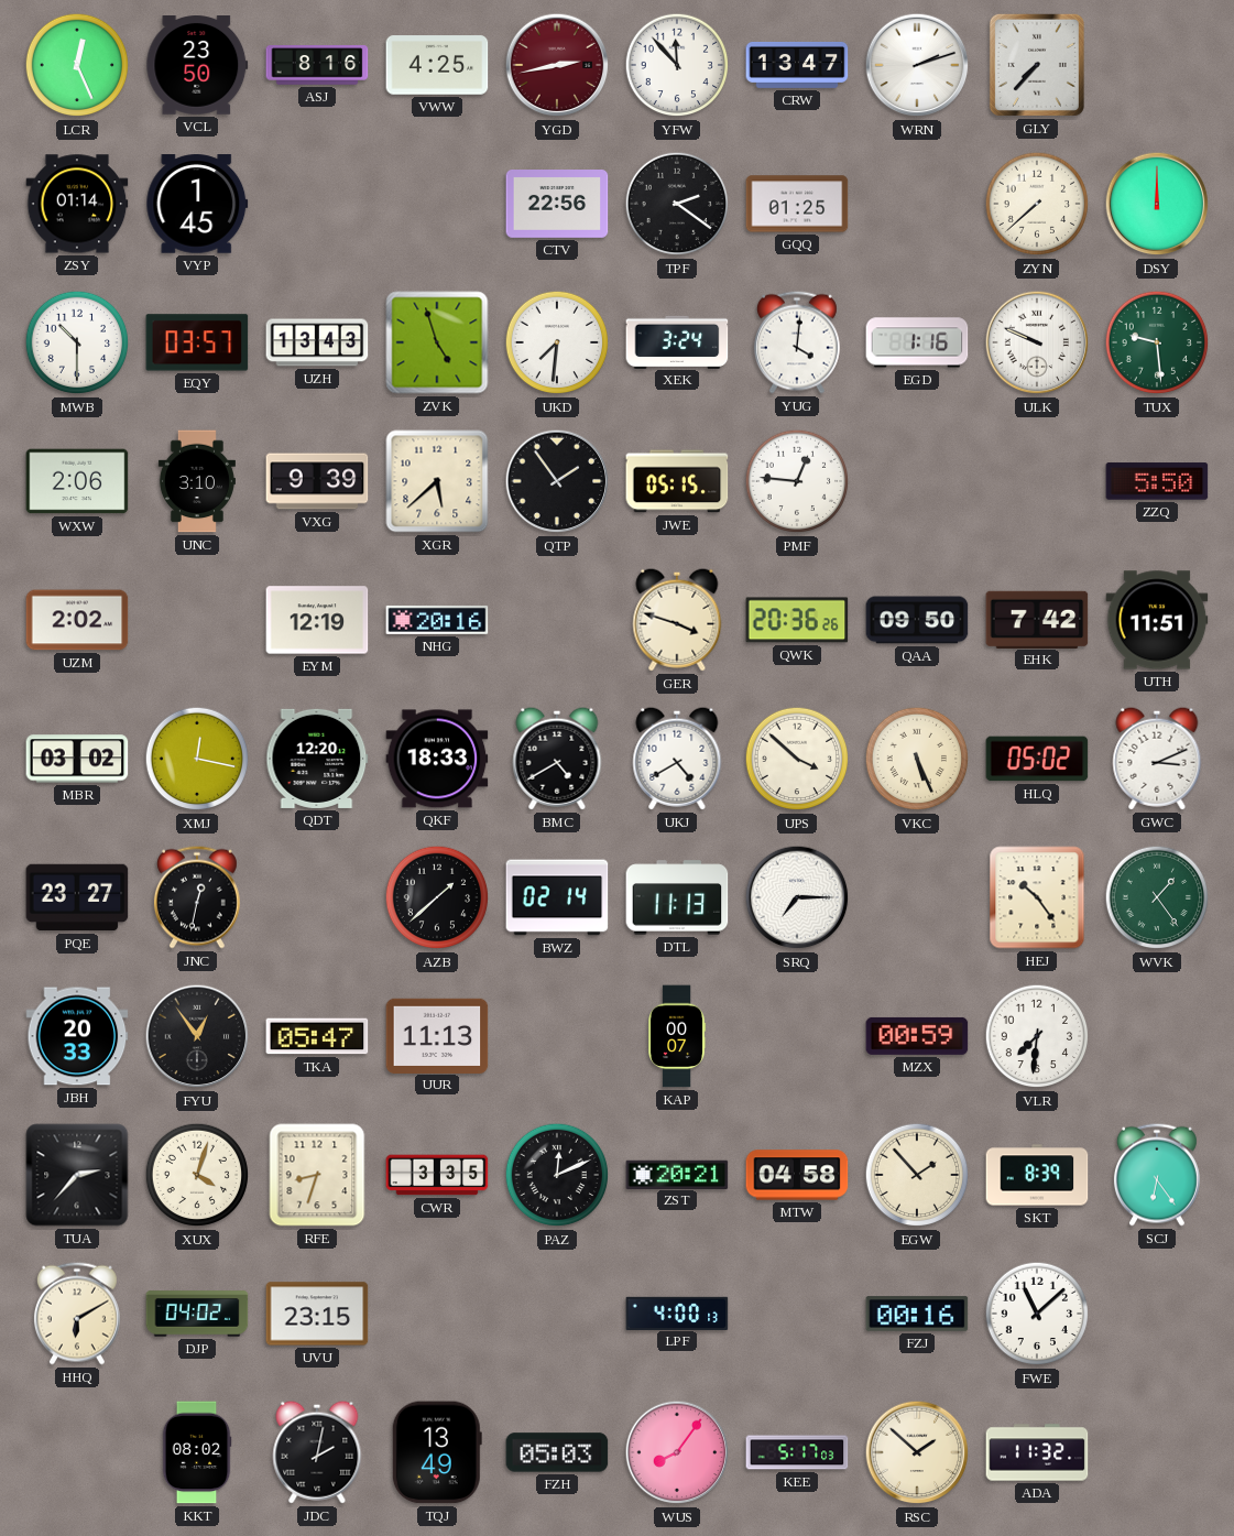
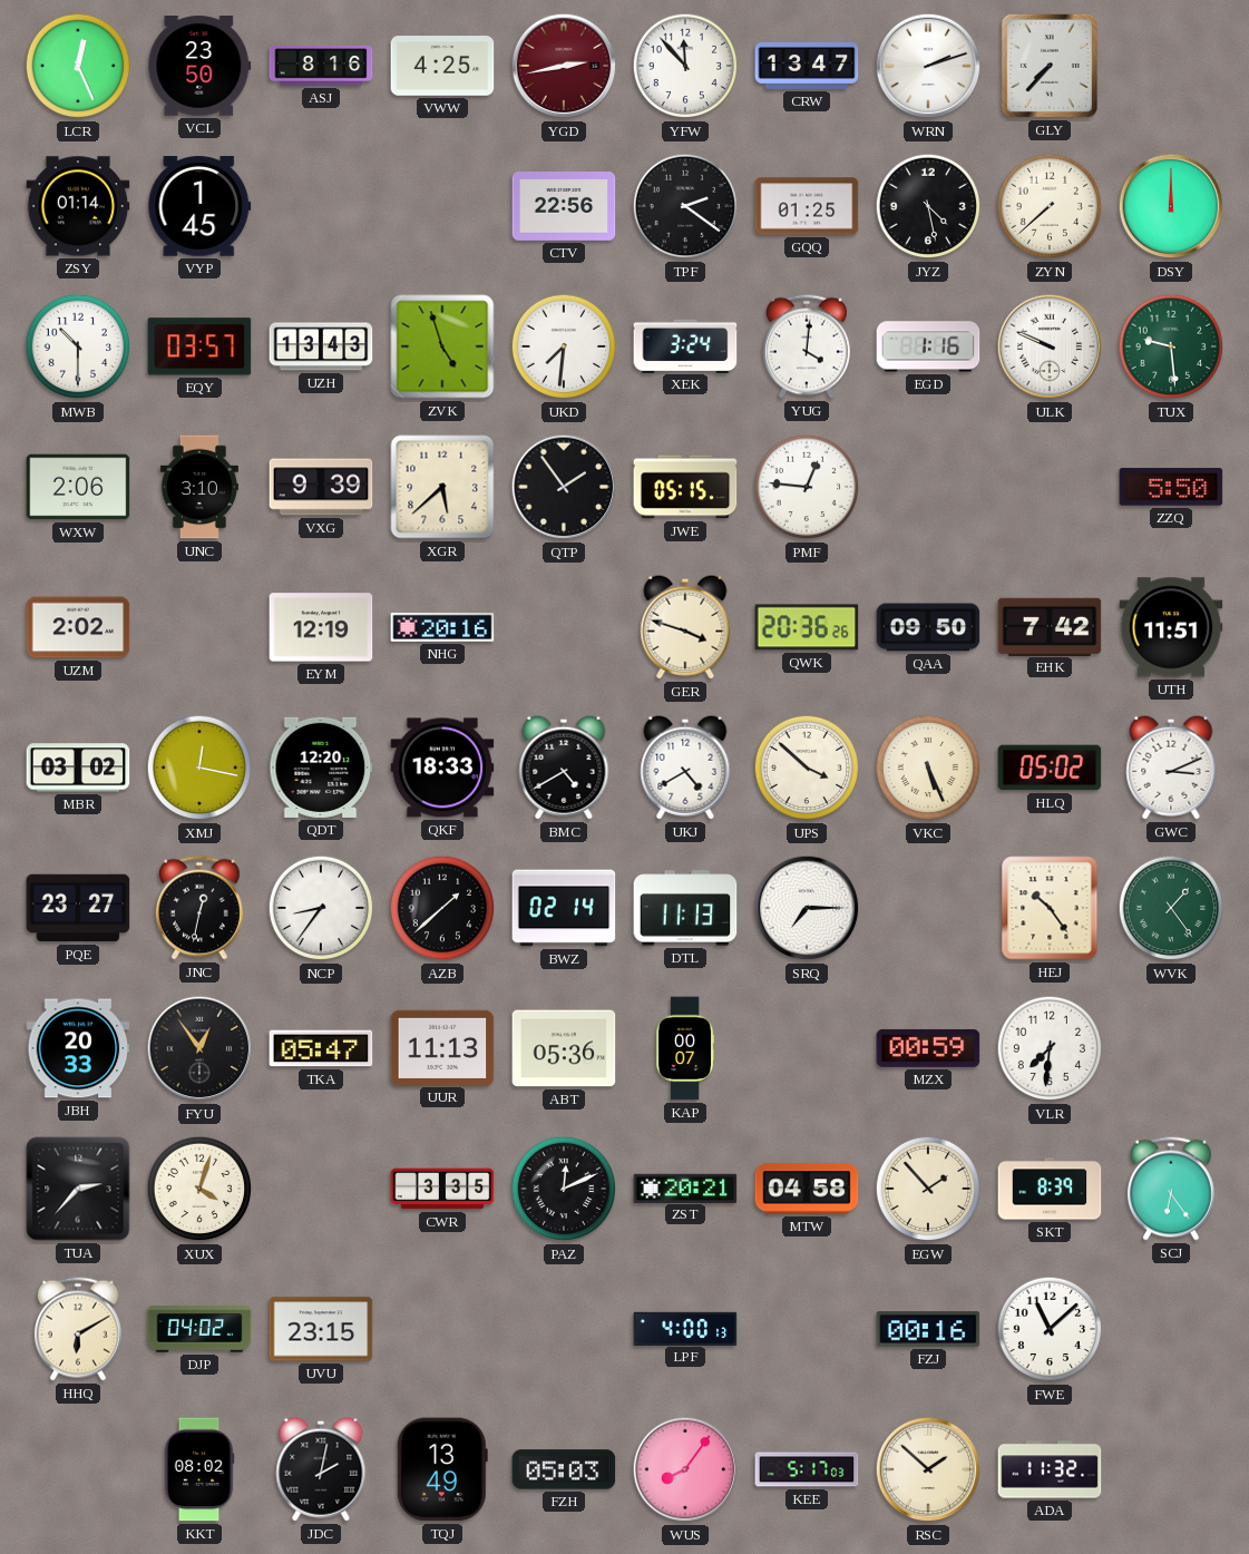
JYZ: none -> 4:28 (928, 206)
NCP: none -> 8:36 (321, 908)
ABT: none -> 05:36 (564, 1048)
RFE: 8:33 -> none (317, 1175)
